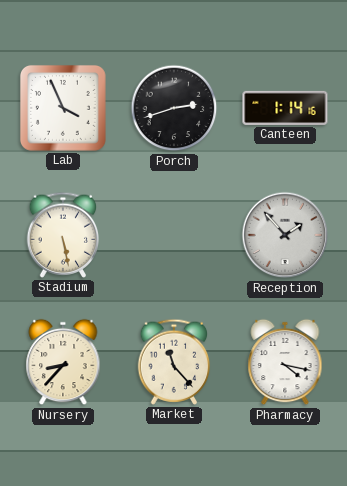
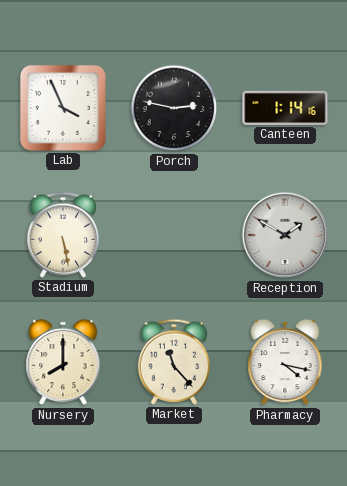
Porch: 2:42 -> 2:47 (174, 108)
Reception: 1:53 -> 1:50 (285, 235)
Nursery: 8:37 -> 8:00 (63, 362)
